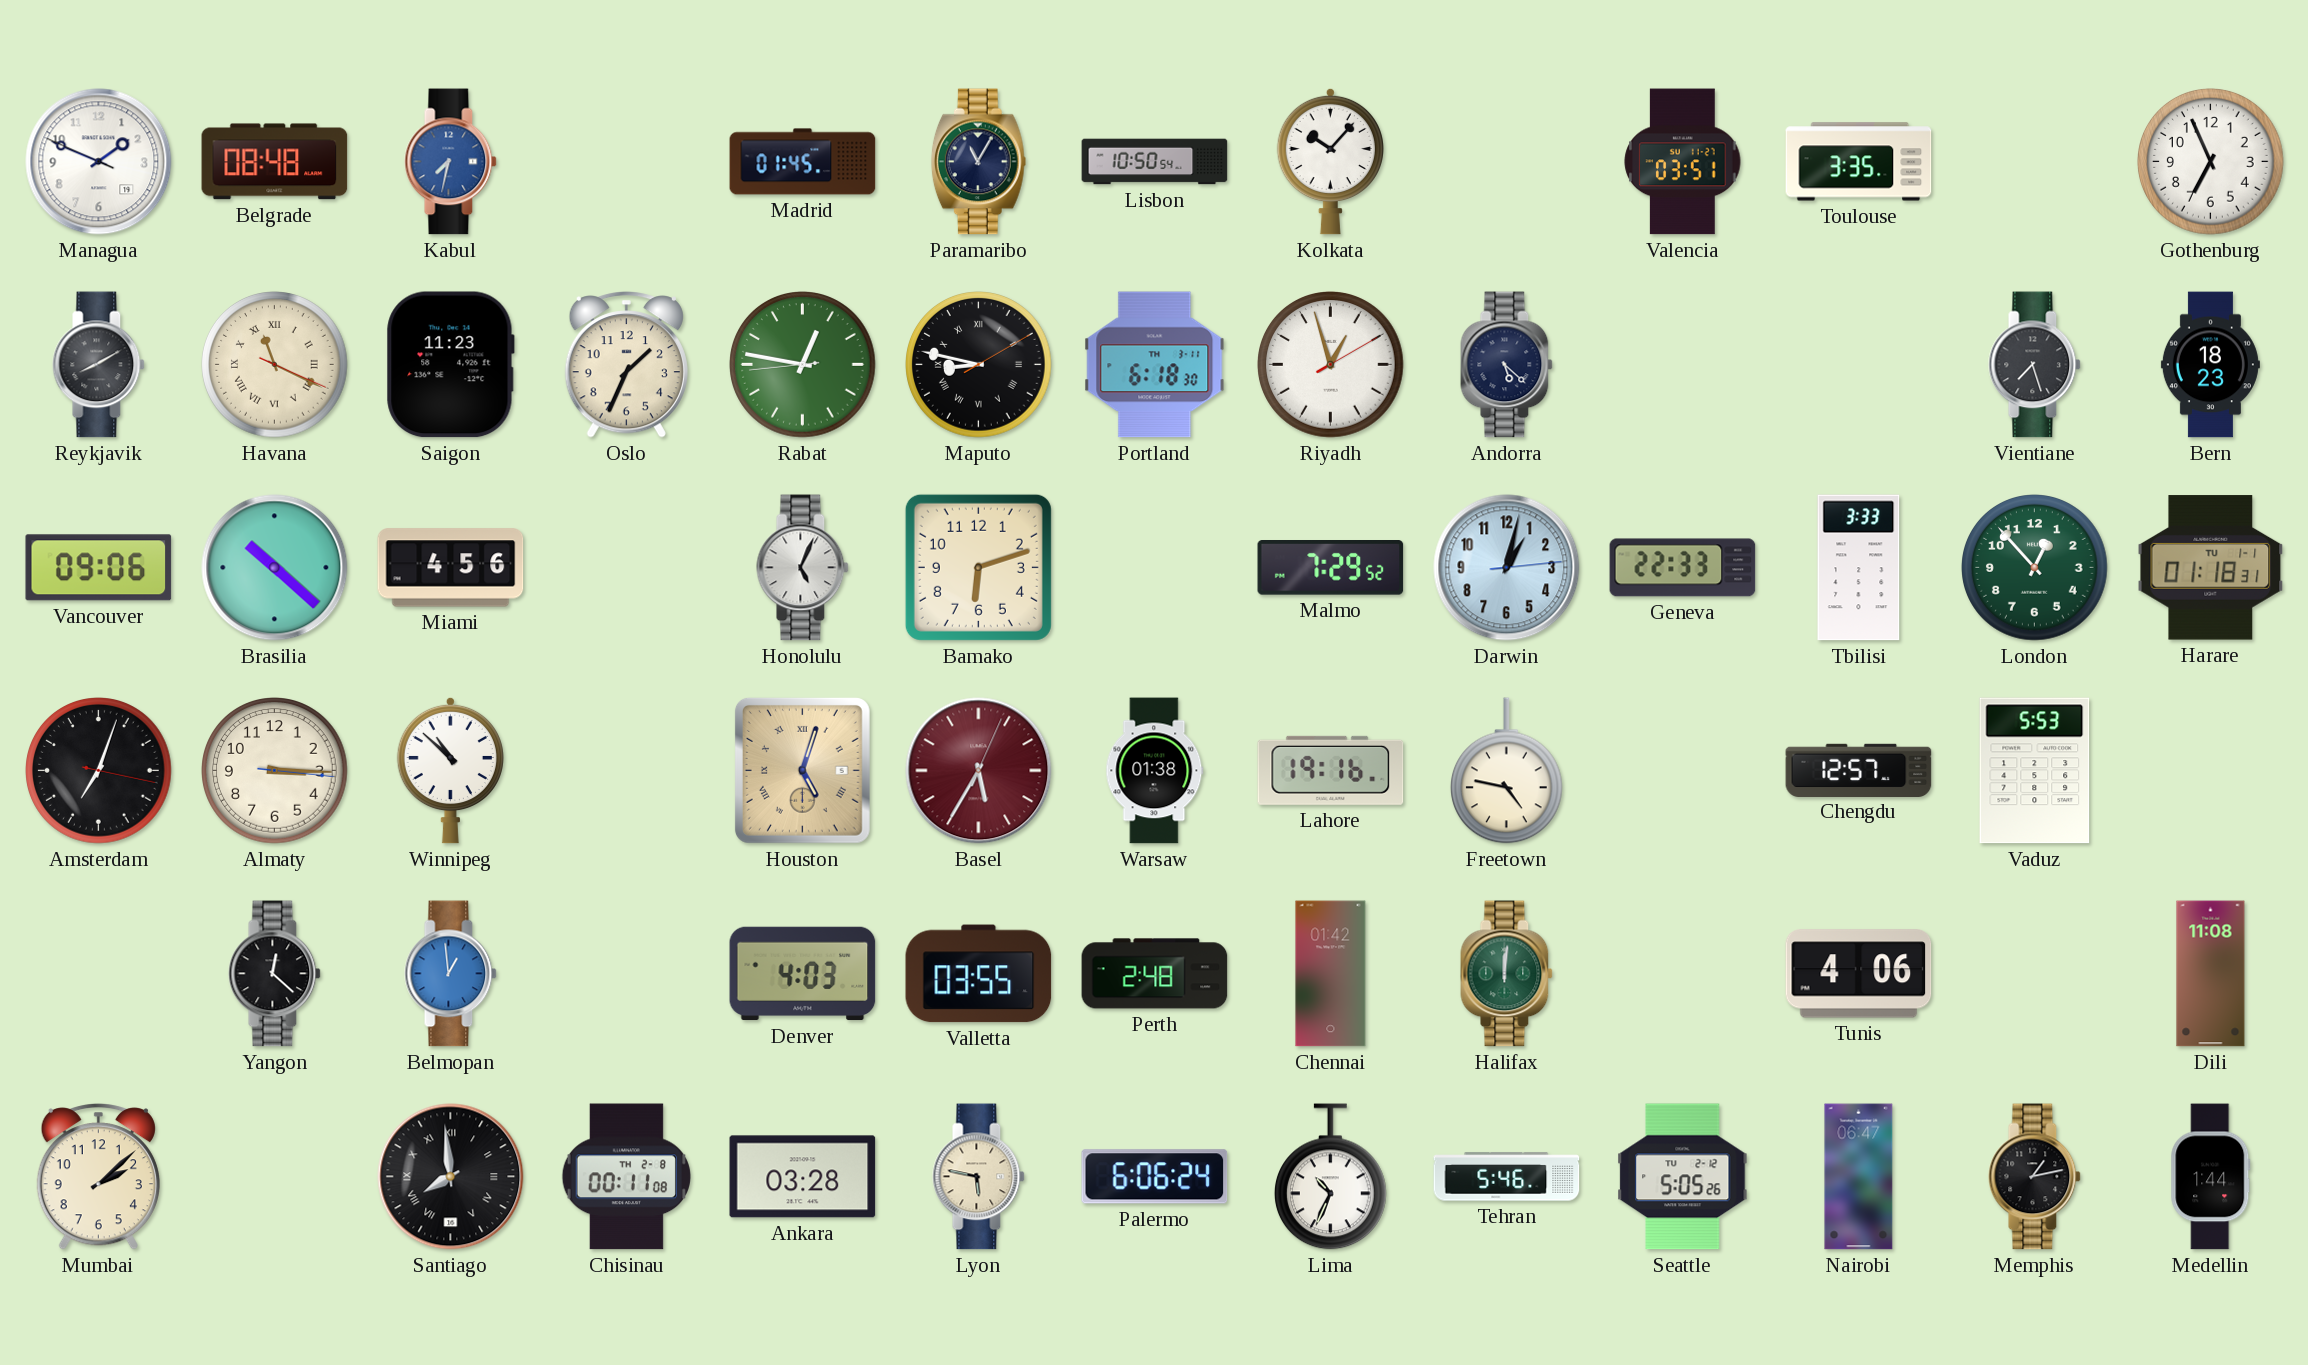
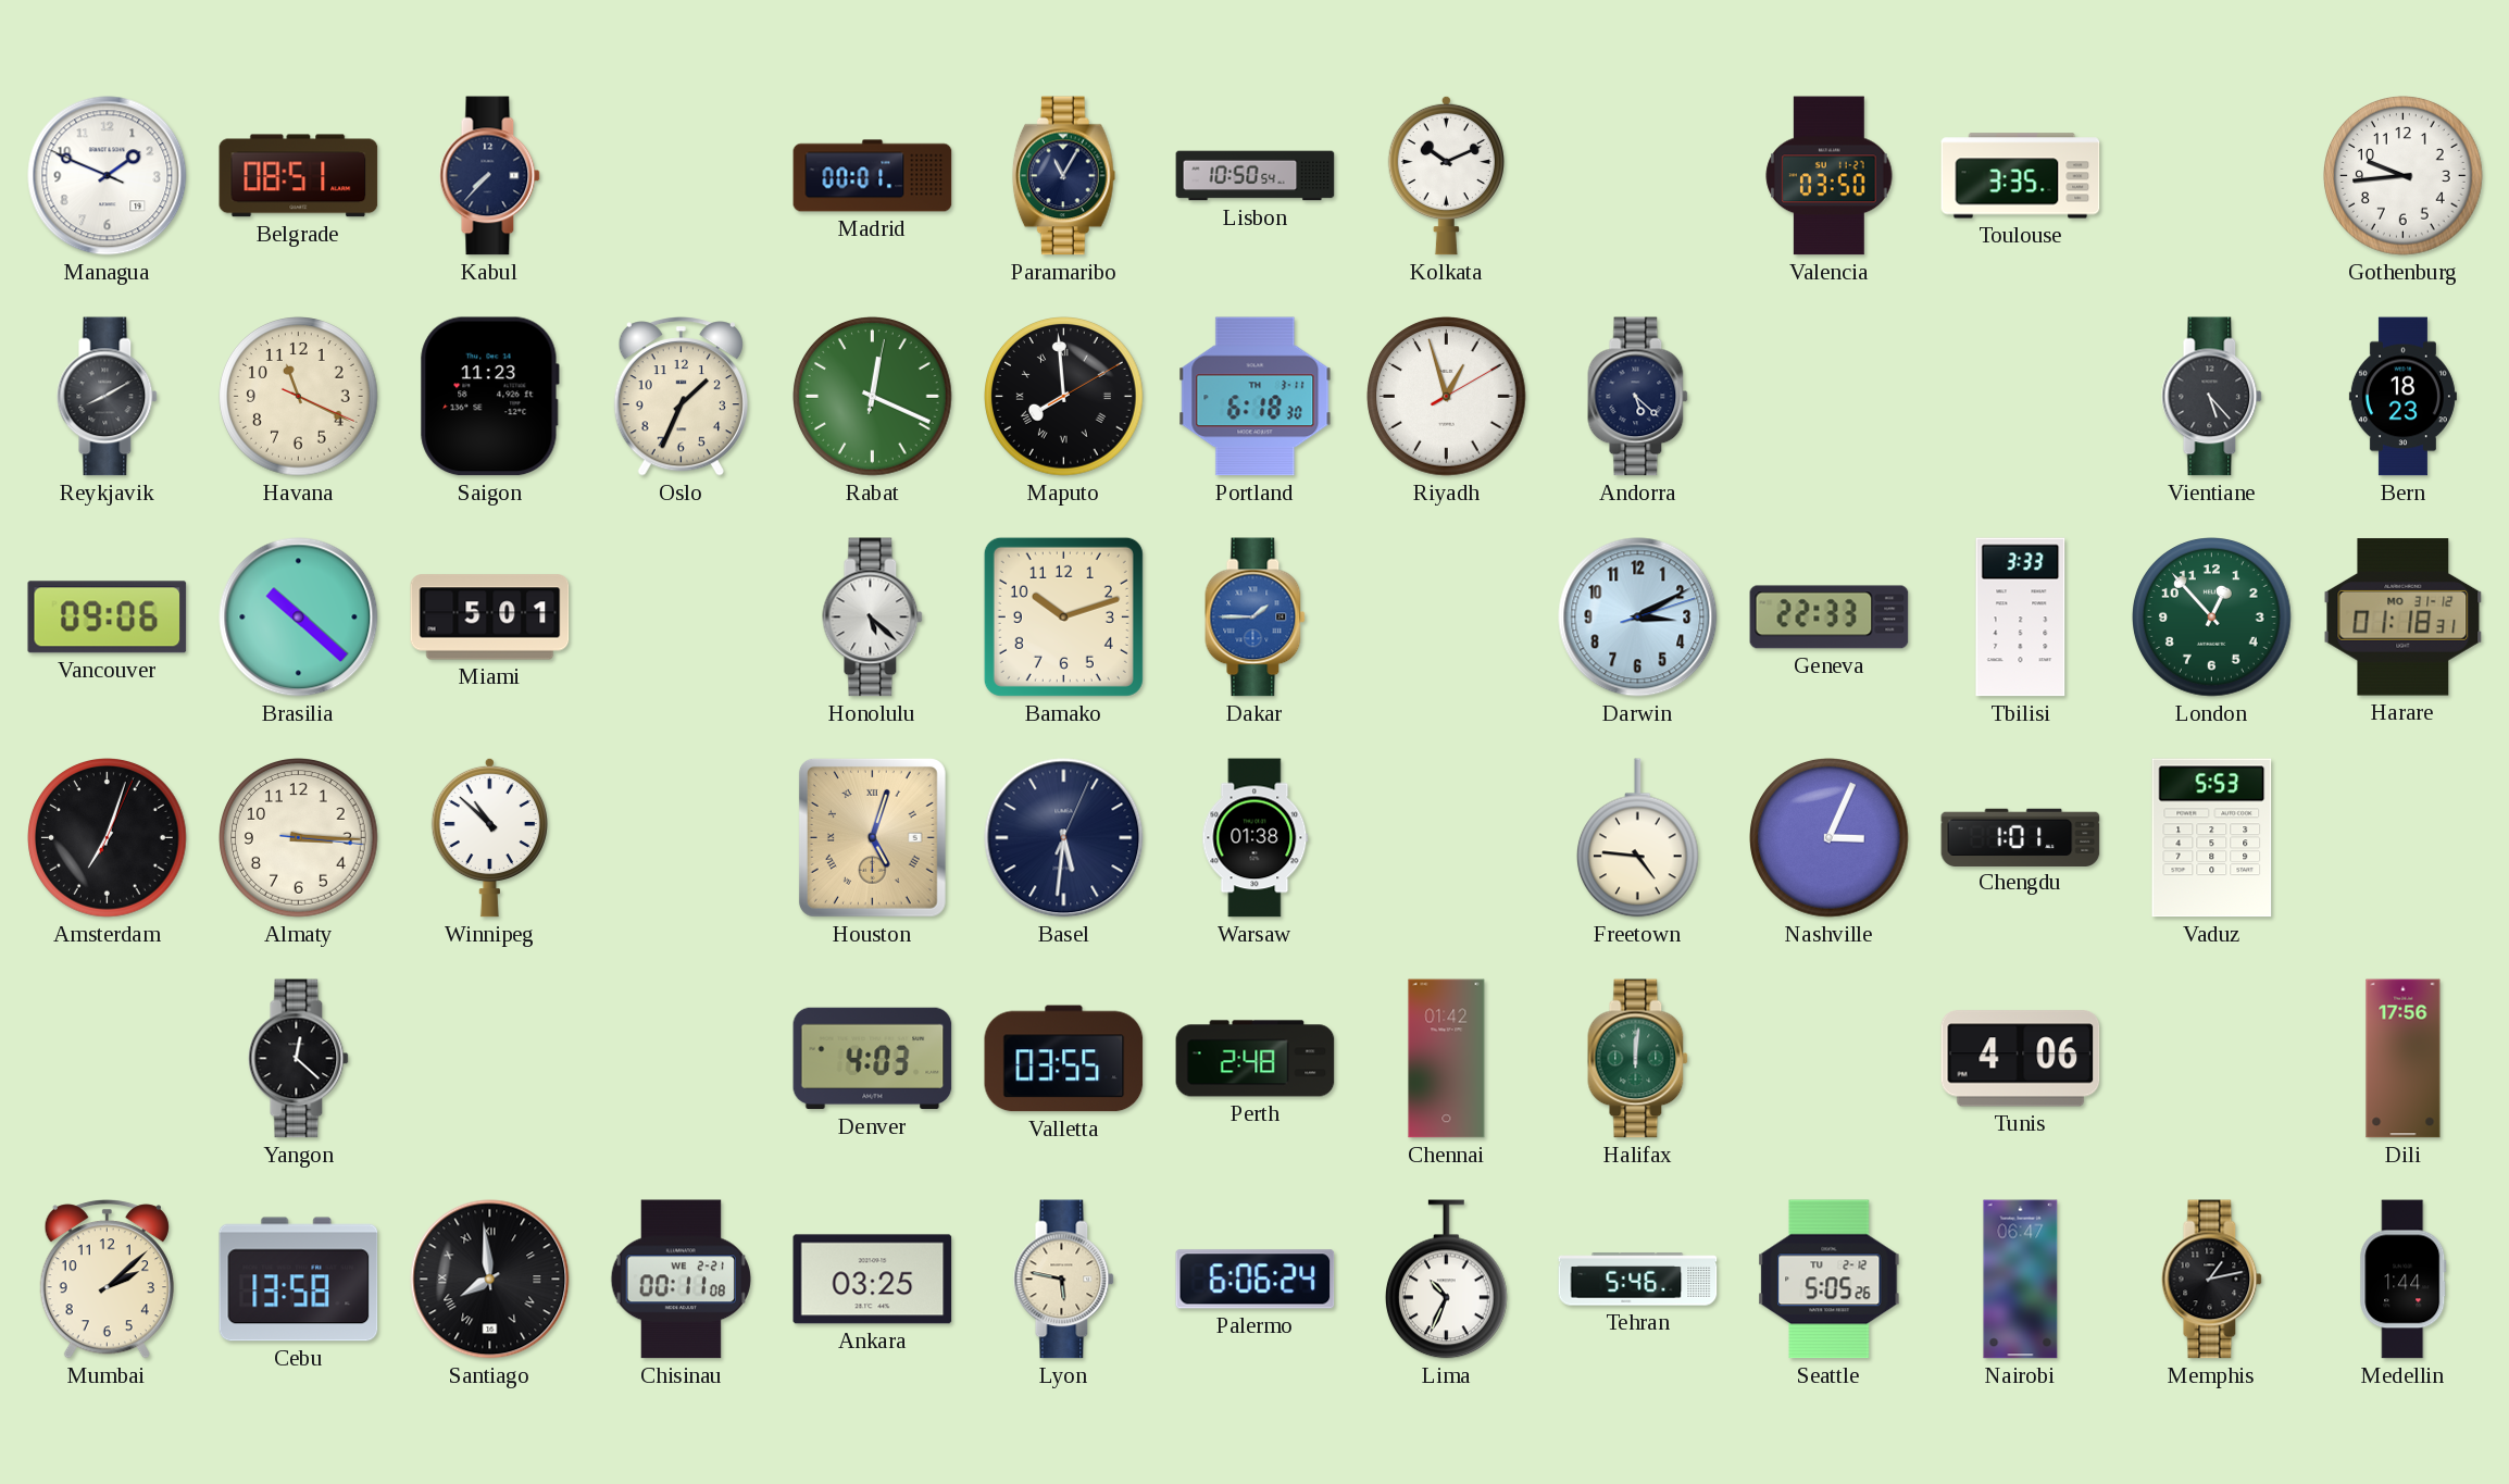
Belgrade: 08:48 -> 08:51 (299, 176)
Kabul: 7:32 -> 7:37 (490, 176)
Kabul dial: blue -> navy (490, 176)
Madrid: 01:45 -> 00:01 (873, 176)
Kolkata: 10:07 -> 10:11 (1446, 175)
Valencia: 03:51 -> 03:50 (1830, 176)
Gothenburg: 6:56 -> 9:44 (2404, 176)
Havana numerals: Roman -> Arabic (299, 397)
Rabat: 12:46 -> 12:19 (873, 397)
Maputo: 8:47 -> 7:59 (1064, 397)
Vientiane: 7:27 -> 5:23 (2212, 397)
Miami: 4:56 -> 5:01 (490, 618)
Honolulu: 5:04 -> 5:22 (873, 618)
Bamako: 6:12 -> 10:12 (1063, 616)
Dakar: none -> 1:45 (1256, 618)
Malmo: 7:29 -> none (1331, 568)
Darwin: 1:02 -> 3:10 (1638, 618)
Harare date: TU 1-1 -> MO 31-12 (2404, 618)
Amsterdam: 7:03:17 -> 7:03:04 (108, 838)
Basel: 5:35 -> 5:31 (1064, 838)
Basel dial: burgundy -> navy (1064, 838)
Lahore: 19:16 -> none (1331, 770)
Freetown: 4:47 -> 4:46 (1637, 838)
Nashville: none -> 3:04 (1830, 838)
Chengdu: 12:57 -> 1:01 (2021, 837)
Belmopan: 12:59 -> none (451, 974)
Dili: 11:08 -> 17:56 (2404, 1059)
Cebu: none -> 13:58 (299, 1280)
Chisinau date: TH 2-8 -> WE 2-21 (681, 1280)
Ankara: 03:28 -> 03:25 (873, 1280)
